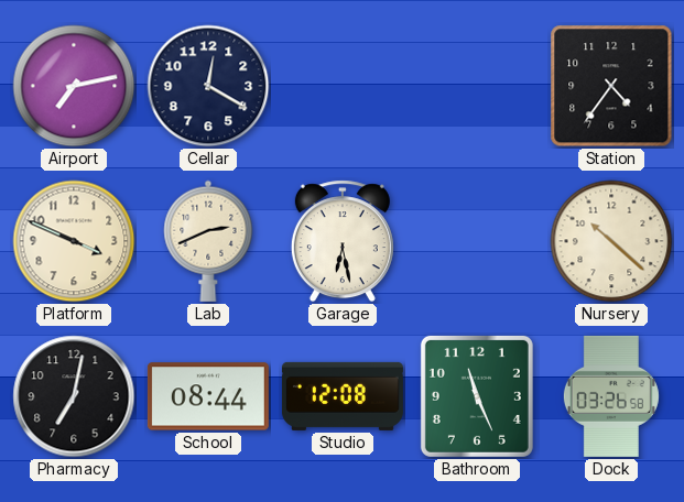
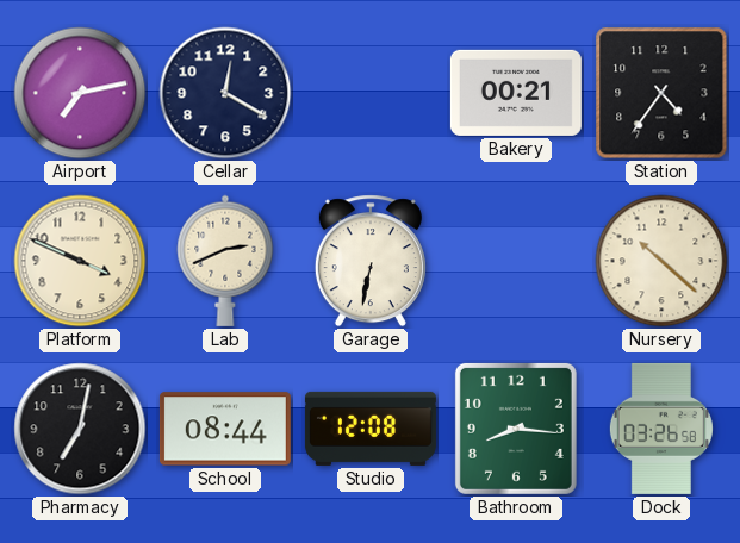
Bakery: none -> 00:21 (516, 93)
Garage: 6:28 -> 6:32 (371, 261)
Bathroom: 11:26 -> 8:16 (516, 429)
